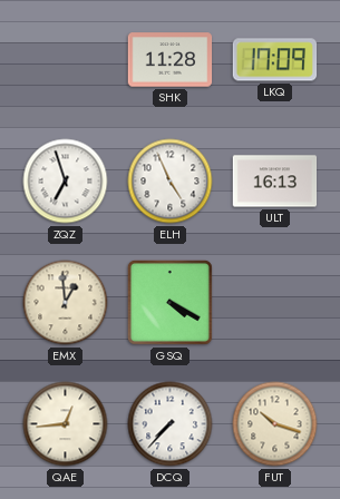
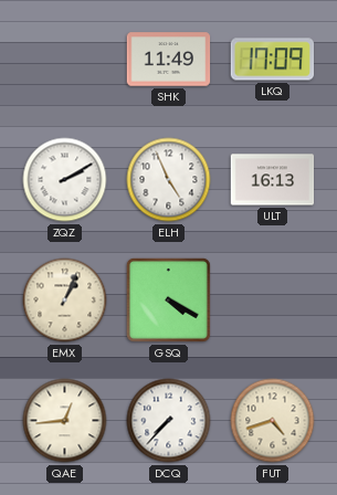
SHK: 11:28 -> 11:49 (169, 60)
ZQZ: 6:57 -> 2:10 (65, 180)
EMX: 12:59 -> 1:04 (65, 301)
FUT: 10:18 -> 4:42 (273, 421)
